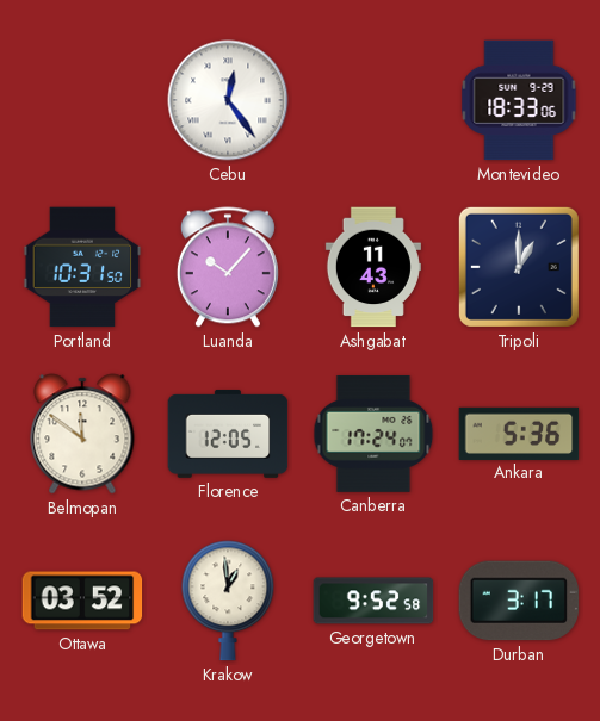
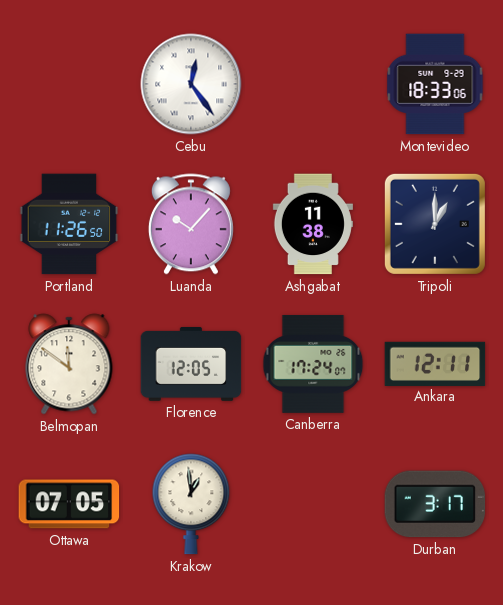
Portland: 10:31 -> 11:26 (69, 224)
Ashgabat: 11:43 -> 11:38 (313, 224)
Ankara: 5:36 -> 12:11 (435, 363)
Ottawa: 03:52 -> 07:05 (69, 504)
Georgetown: 9:52 -> none (373, 601)
